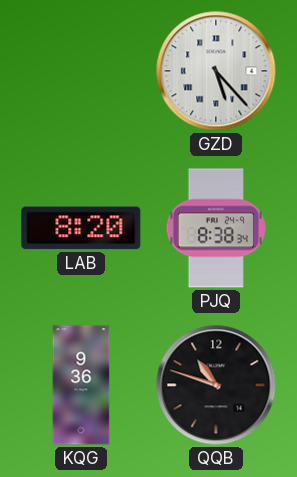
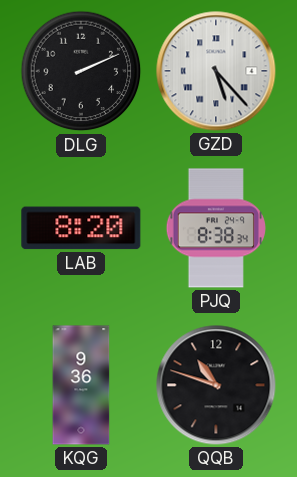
DLG: none -> 2:11 (81, 71)
